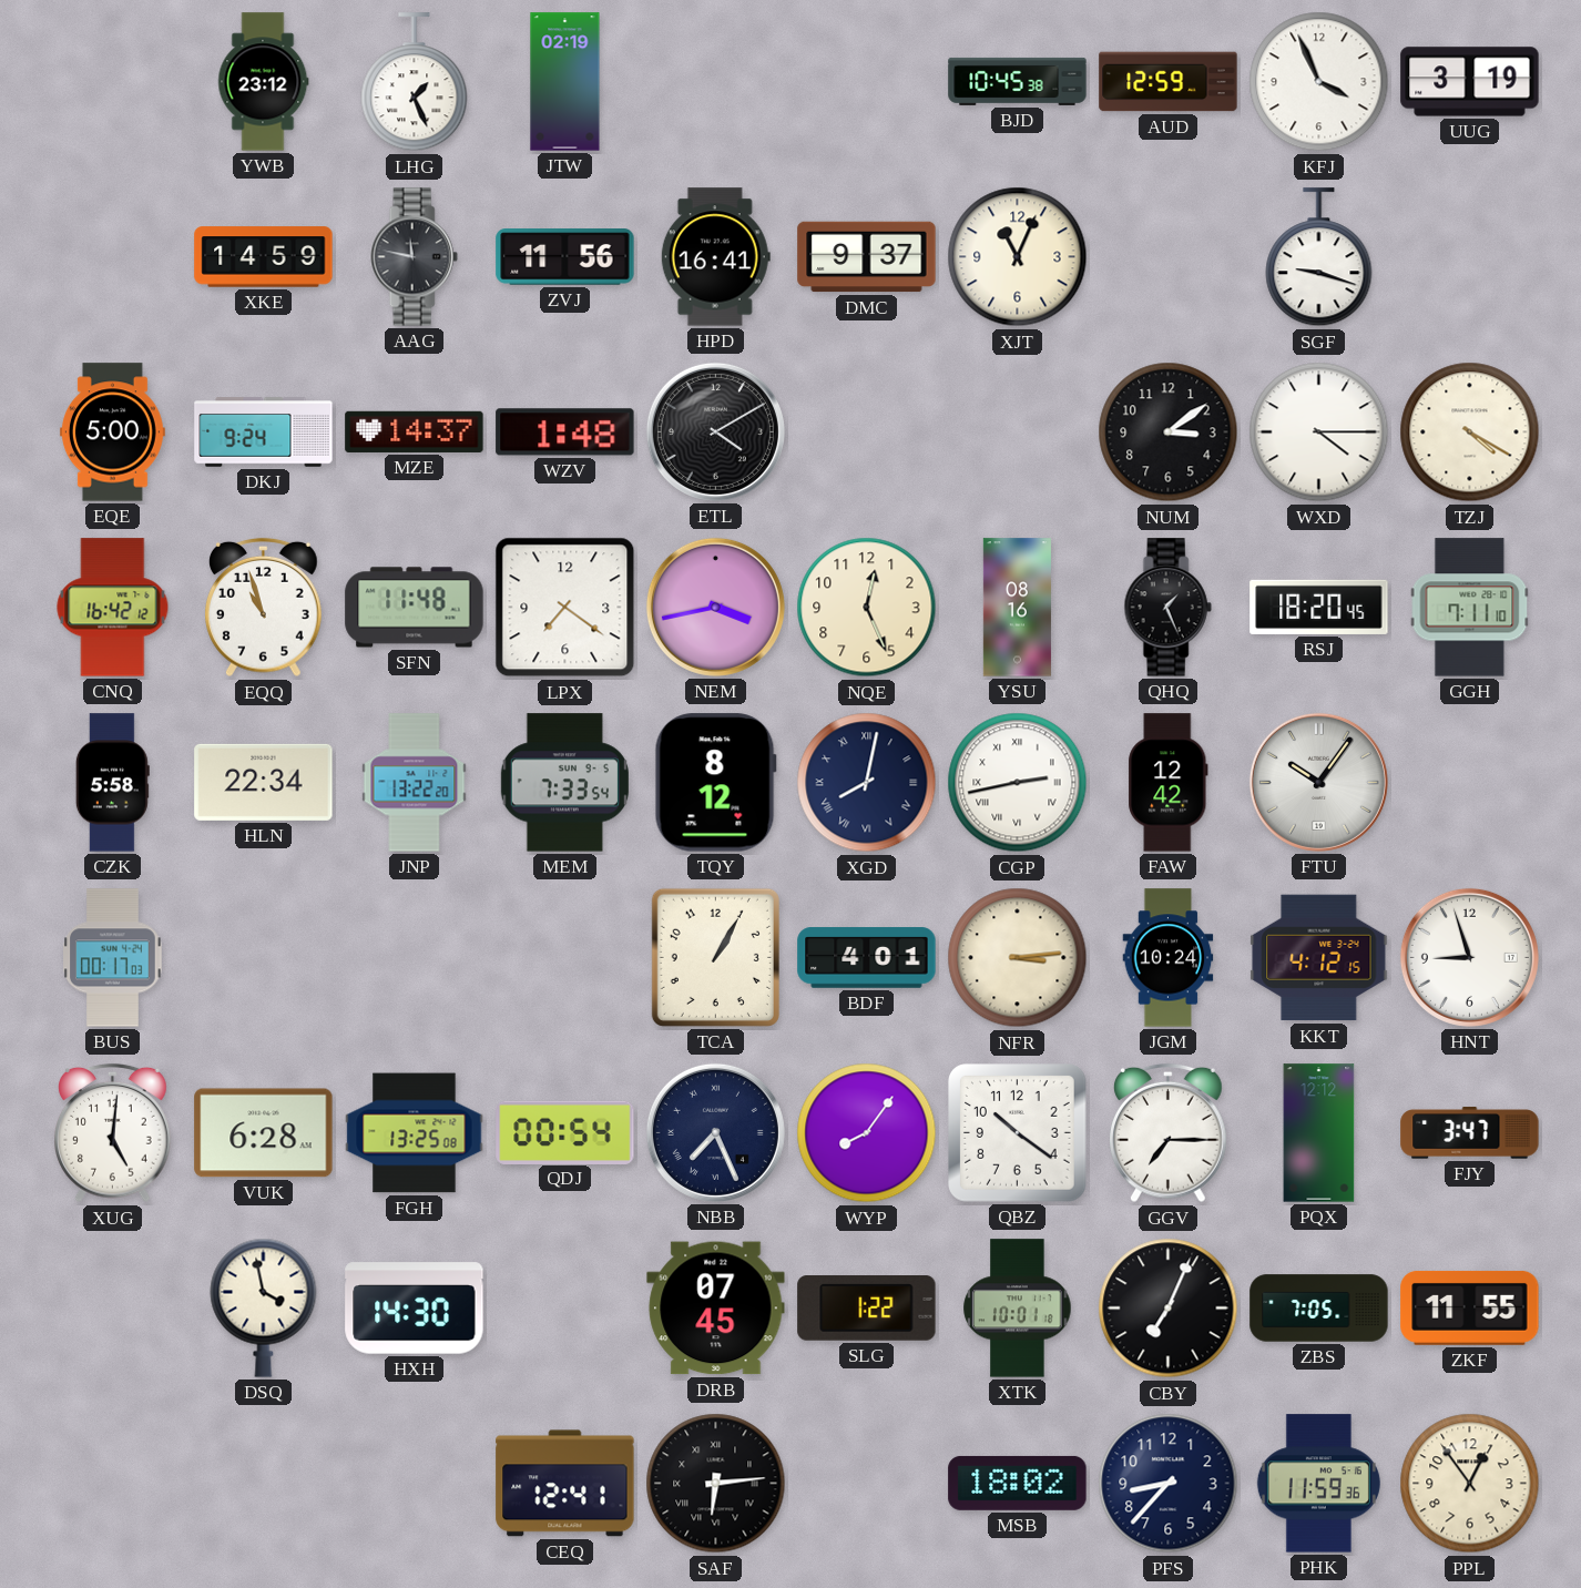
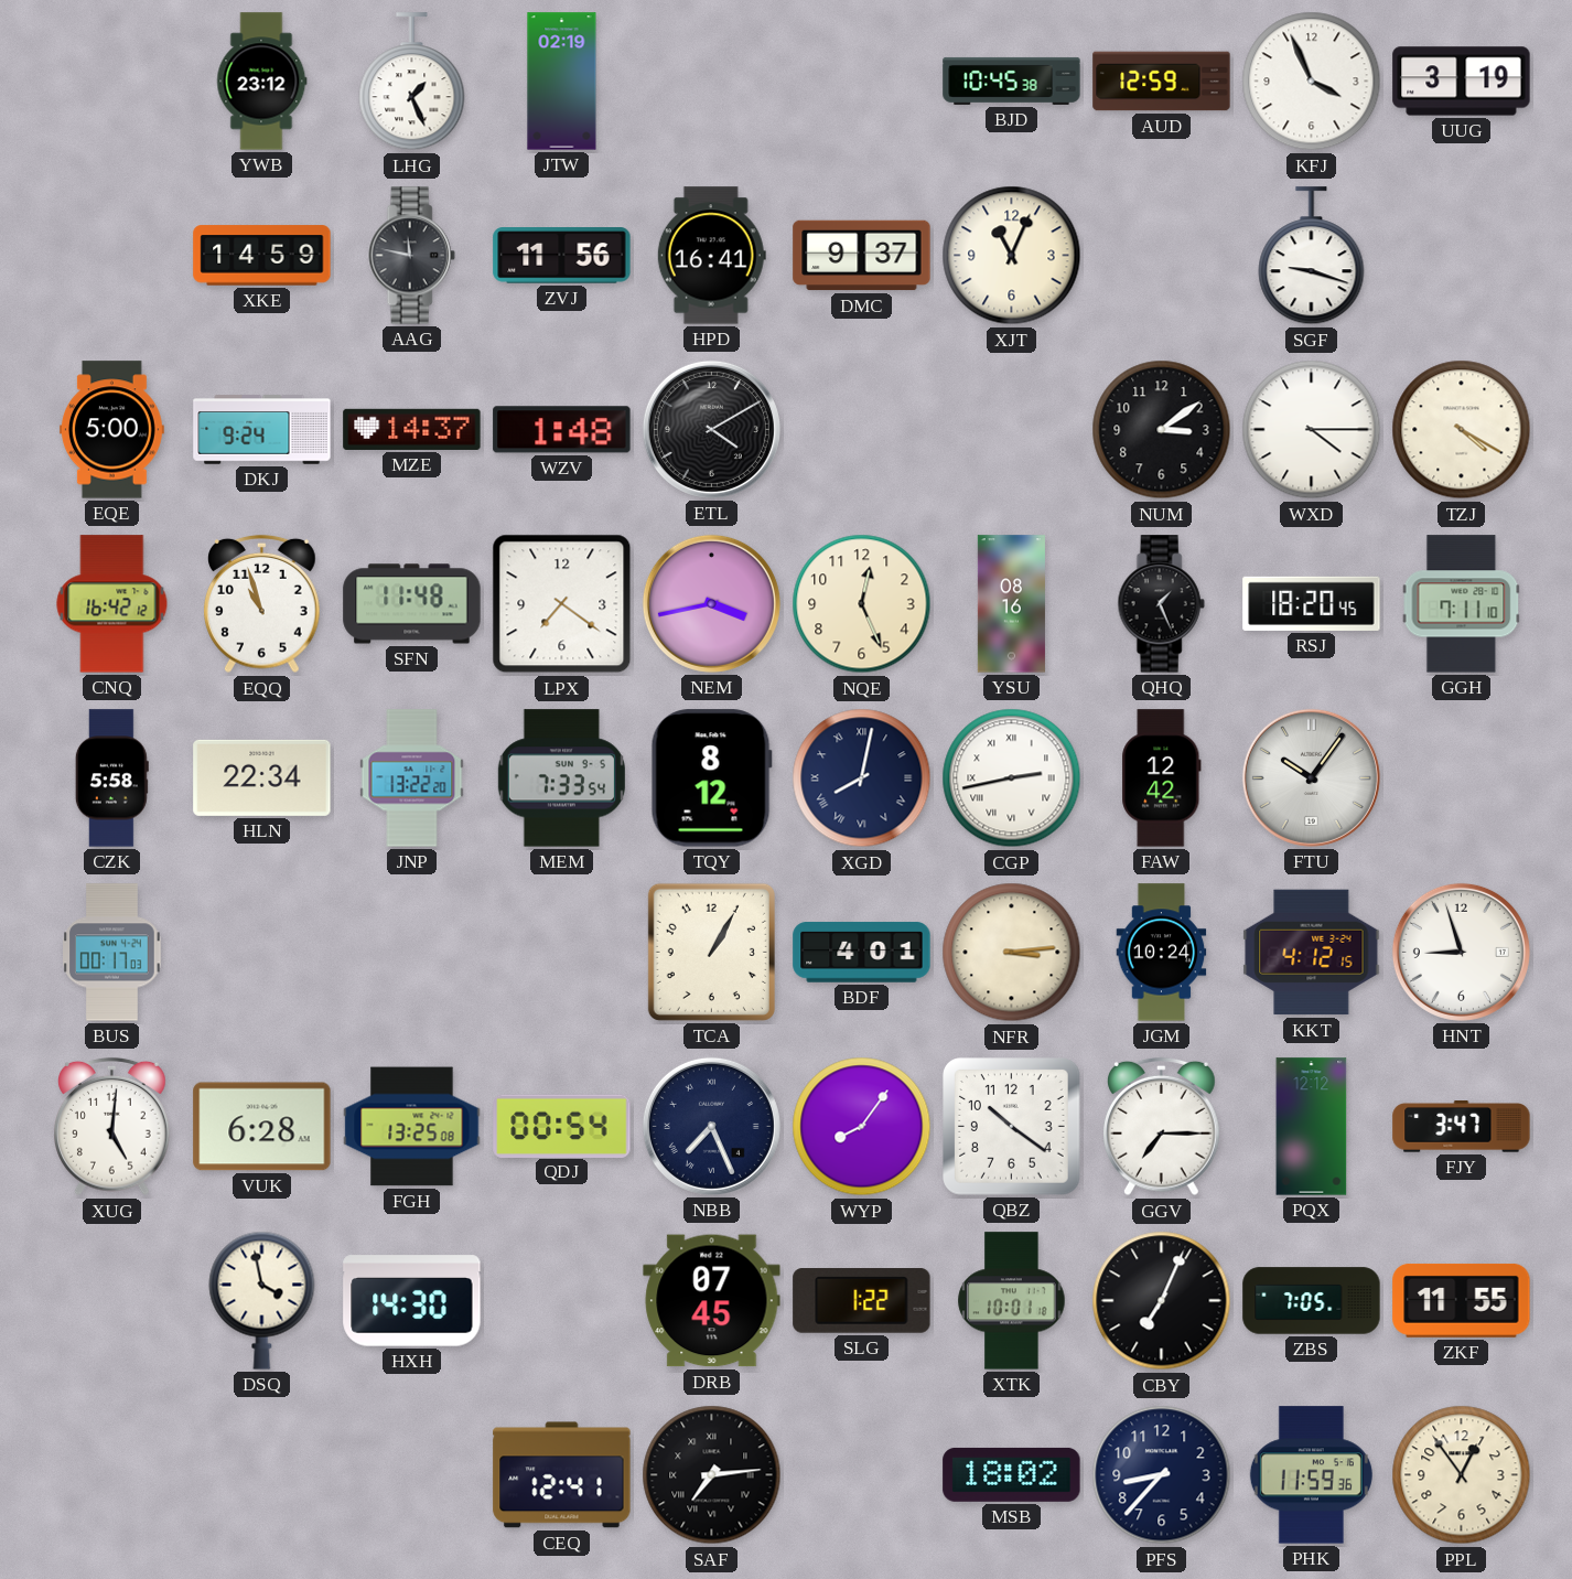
SAF: 6:14 -> 7:14 (712, 1475)
